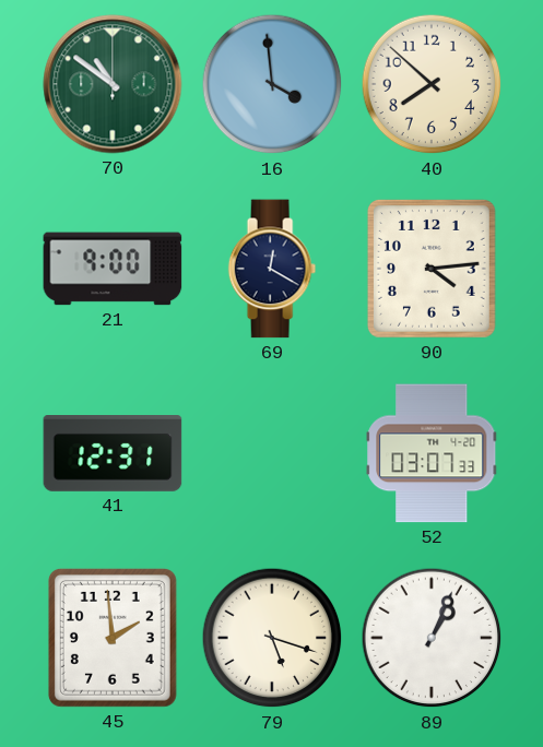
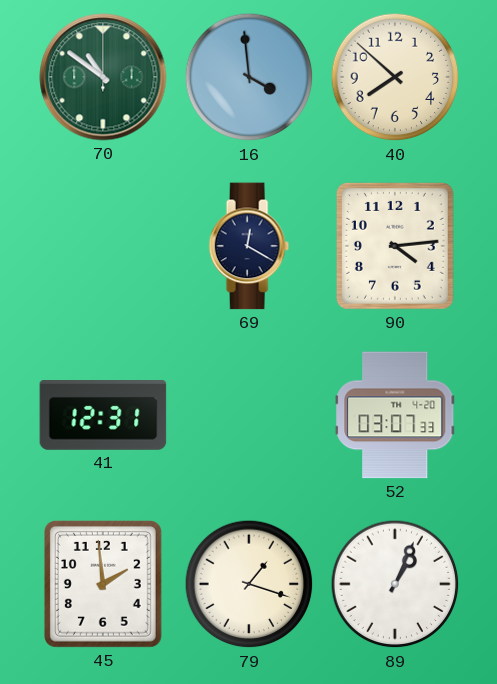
21: 9:00 -> none (113, 269)
79: 5:18 -> 1:18 (249, 584)
